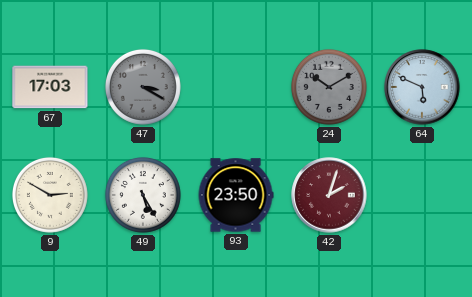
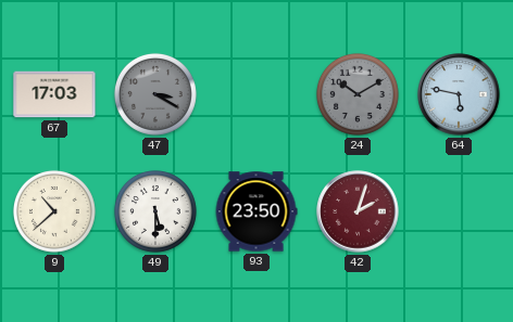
64: 5:49 -> 5:47 (459, 94)
9: 2:50 -> 10:38 (54, 211)
49: 5:25 -> 5:30 (155, 211)
